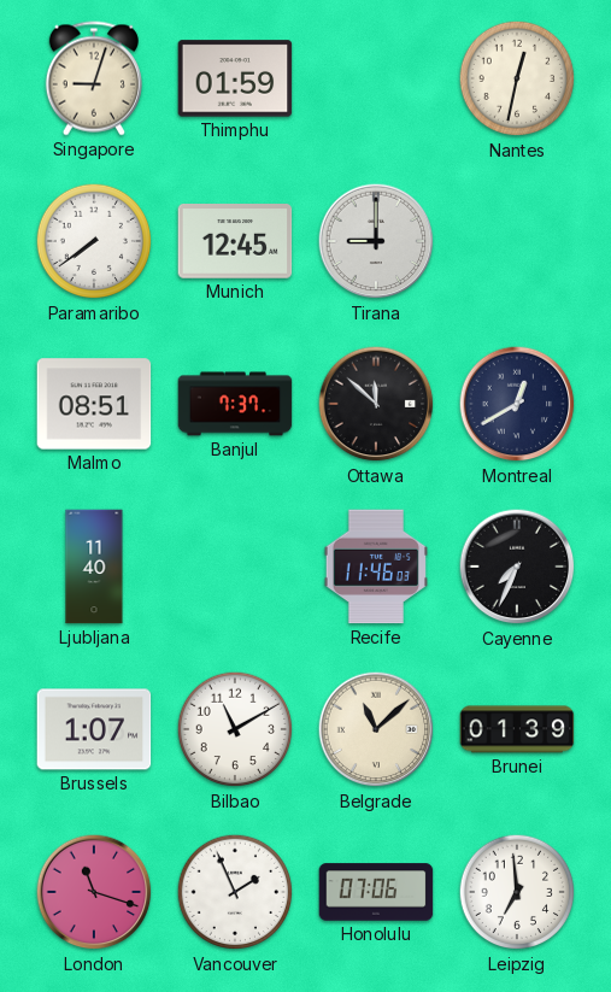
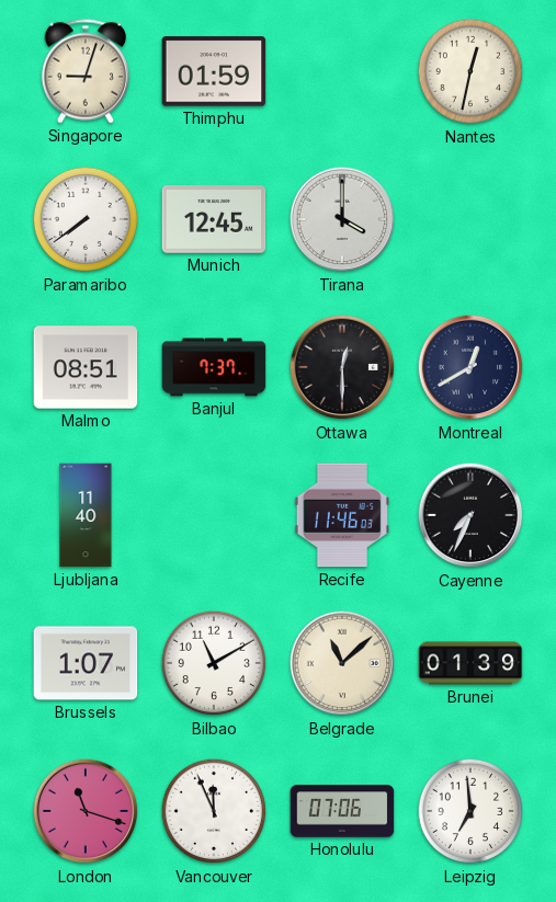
Tirana: 9:00 -> 4:00 (342, 219)
Ottawa: 11:52 -> 12:30 (342, 367)
Vancouver: 1:56 -> 11:56 (214, 811)
